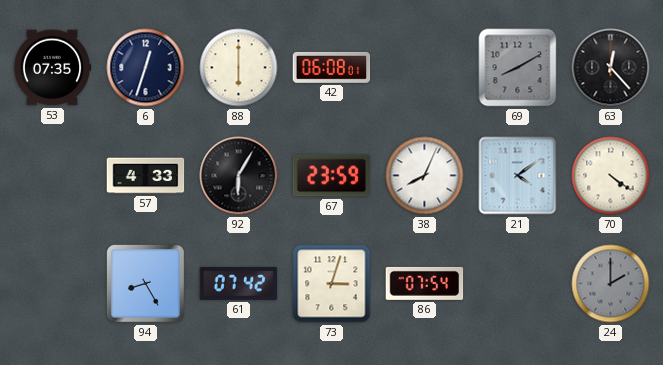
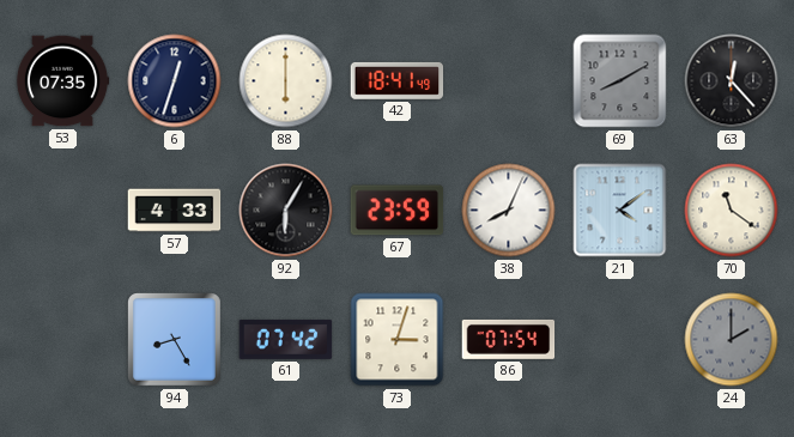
42: 06:08 -> 18:41 (398, 80)
70: 4:21 -> 11:21 (732, 211)
